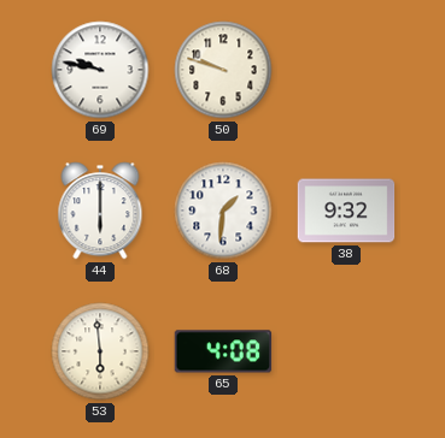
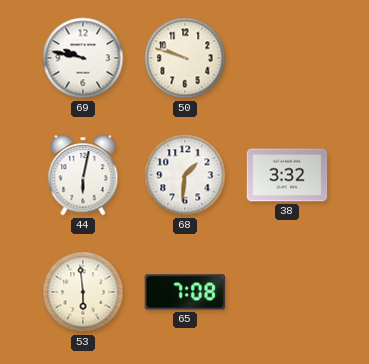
44: 6:00 -> 6:02 (83, 175)
38: 9:32 -> 3:32 (287, 175)
65: 4:08 -> 7:08 (185, 292)
